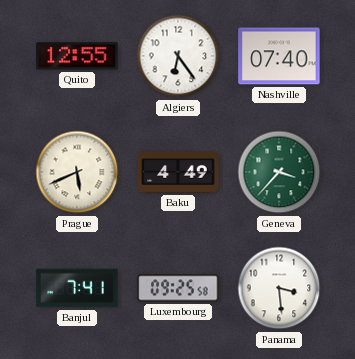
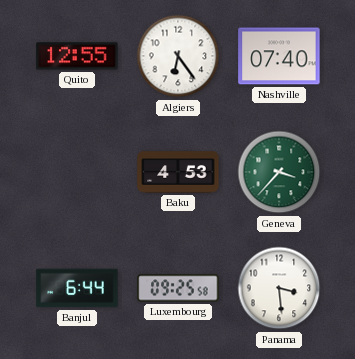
Prague: 5:41 -> none (77, 172)
Baku: 4:49 -> 4:53 (178, 172)
Banjul: 7:41 -> 6:44 (77, 288)
